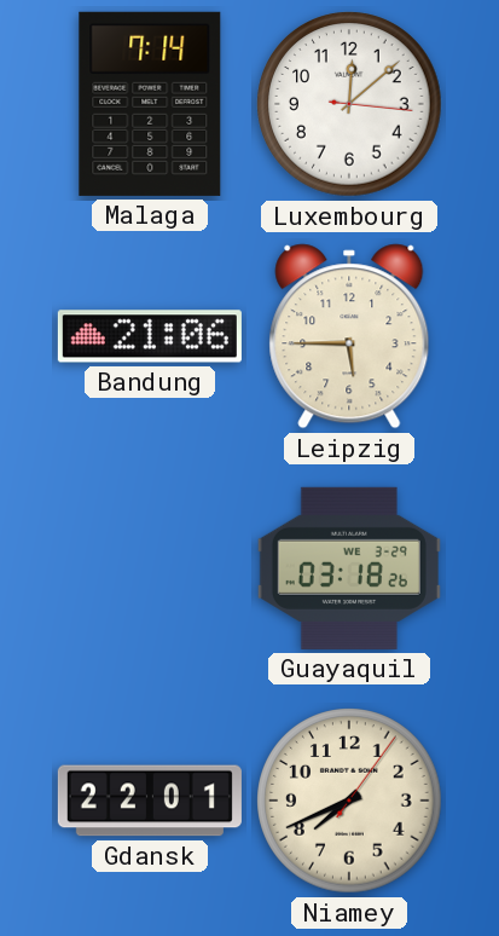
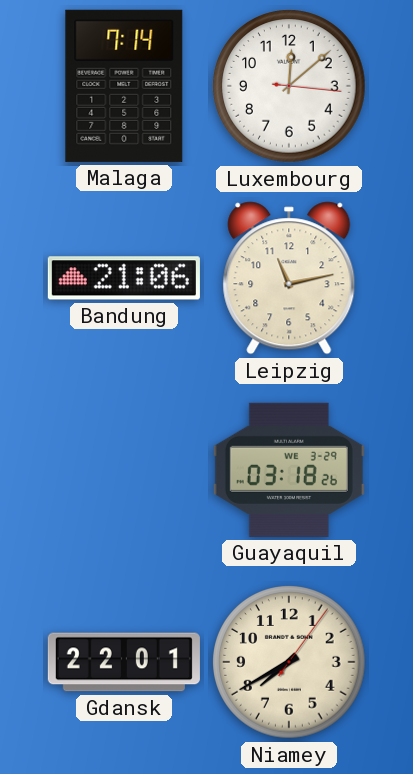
Leipzig: 5:45 -> 11:13 (289, 278)
Niamey: 7:41 -> 7:40 (289, 662)
